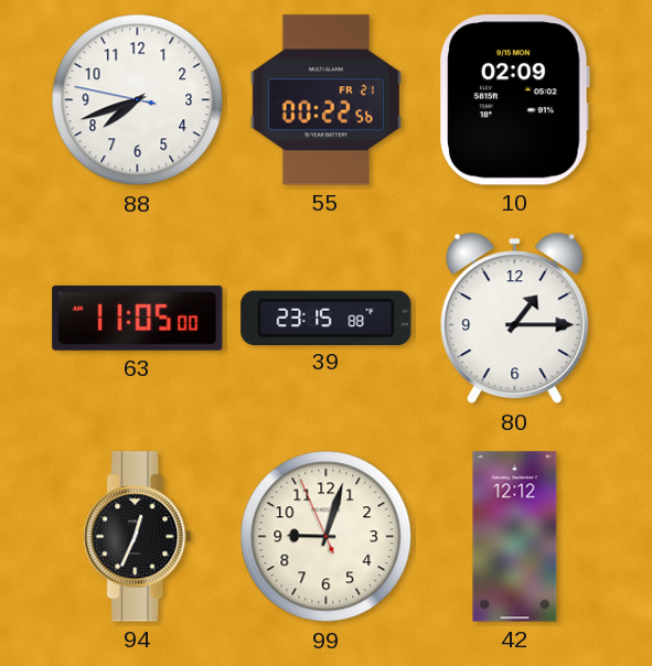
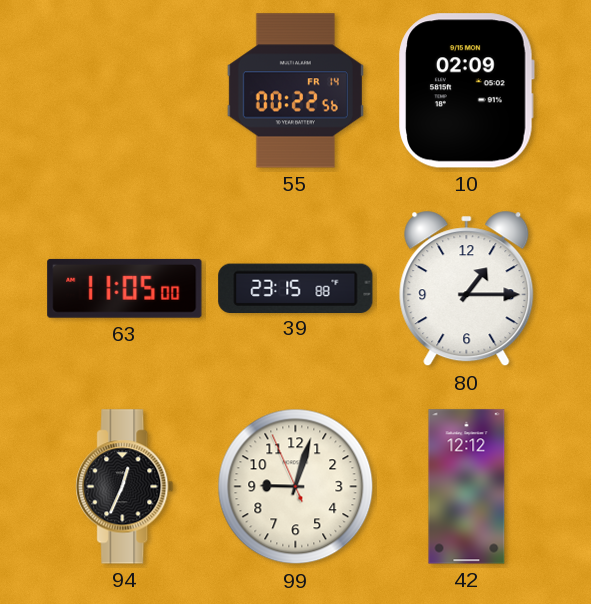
88: 7:41 -> none (138, 100)
55 date: FR 21 -> FR 14 (295, 91)
